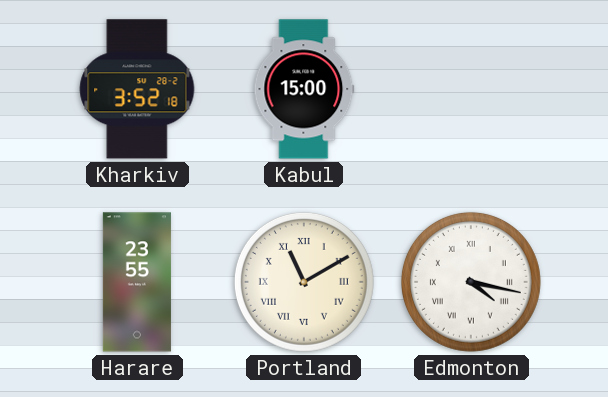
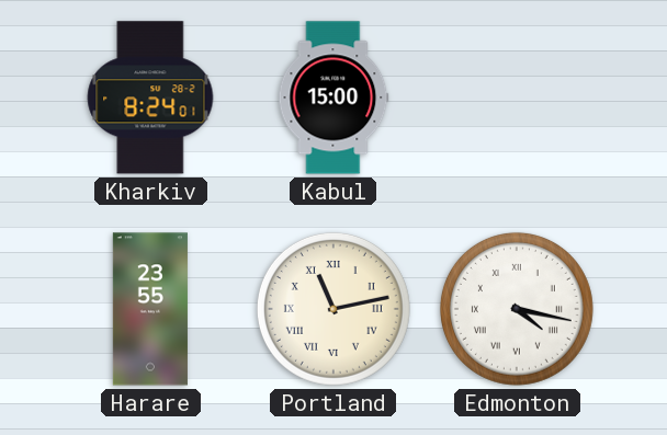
Kharkiv: 3:52 -> 8:24 (150, 98)
Portland: 11:10 -> 11:13 (333, 309)
